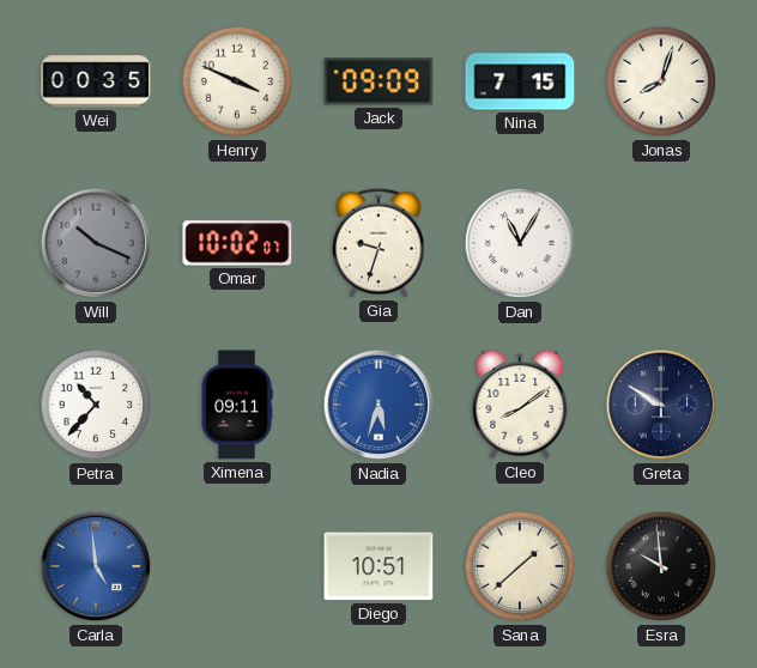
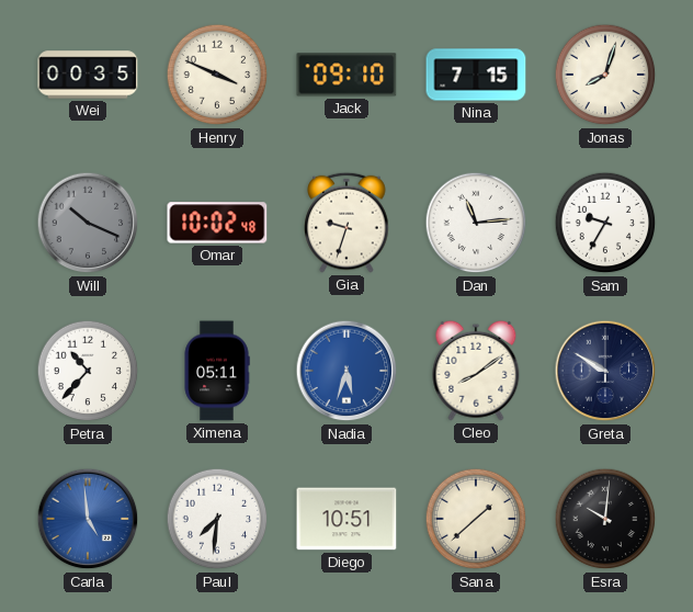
Jack: 09:09 -> 09:10 (346, 75)
Omar: 10:02:07 -> 10:02:48 (217, 223)
Dan: 11:05 -> 11:14 (476, 223)
Sam: none -> 9:35 (605, 223)
Ximena: 09:11 -> 05:11 (217, 371)
Paul: none -> 7:31 (217, 519)
Esra: 9:59 -> 10:01 (605, 519)
